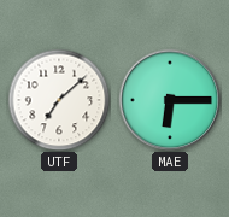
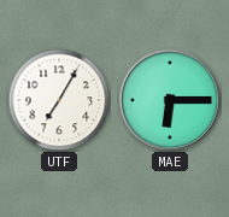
UTF: 7:08 -> 7:05 (59, 100)
